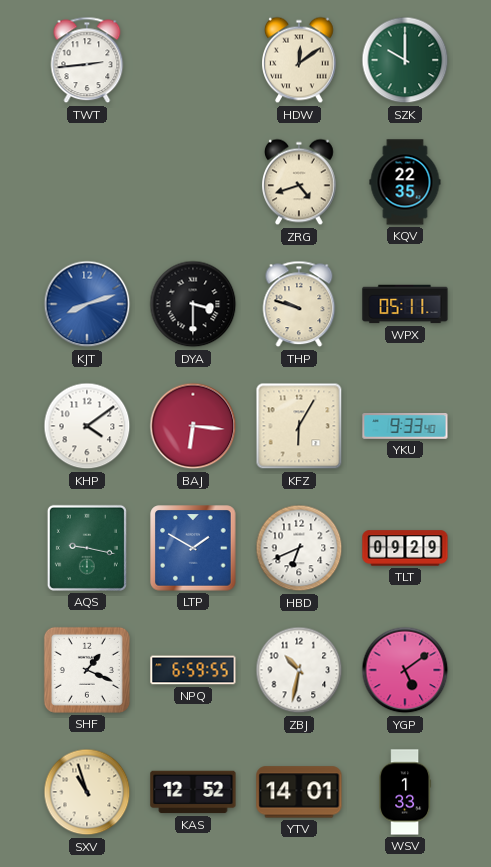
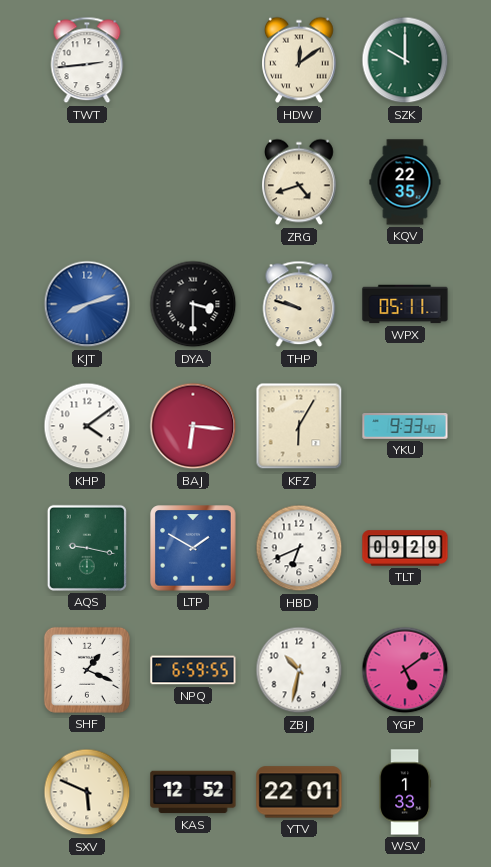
SXV: 10:57 -> 5:49 (87, 792)
YTV: 14:01 -> 22:01 (299, 792)
